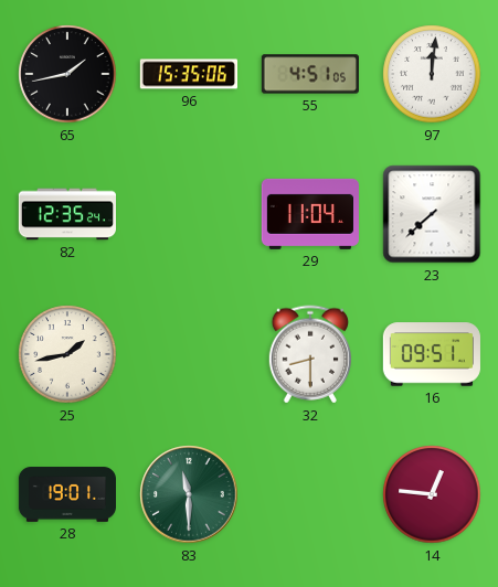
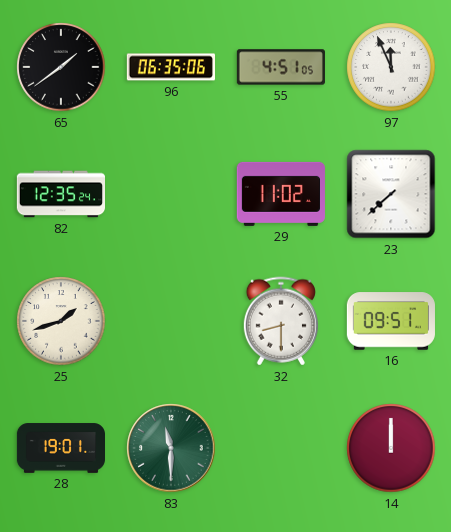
65: 1:43 -> 1:39 (61, 67)
96: 15:35 -> 06:35 (170, 67)
97: 12:01 -> 11:56 (391, 67)
29: 11:04 -> 11:02 (281, 194)
25: 1:43 -> 1:42 (61, 321)
14: 12:46 -> 12:00 (391, 448)
